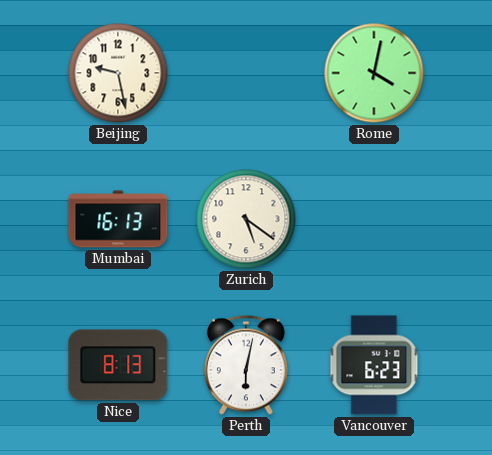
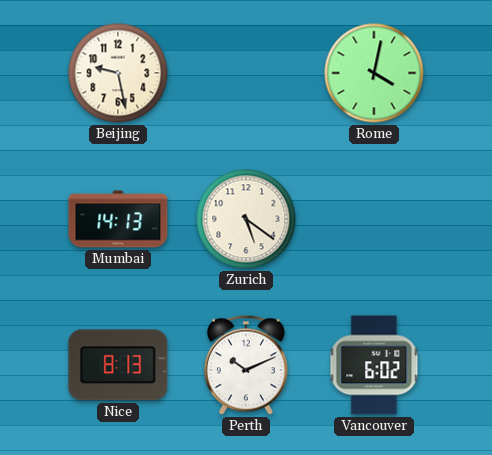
Mumbai: 16:13 -> 14:13 (118, 219)
Perth: 6:02 -> 10:11 (246, 365)
Vancouver: 6:23 -> 6:02 (374, 365)
